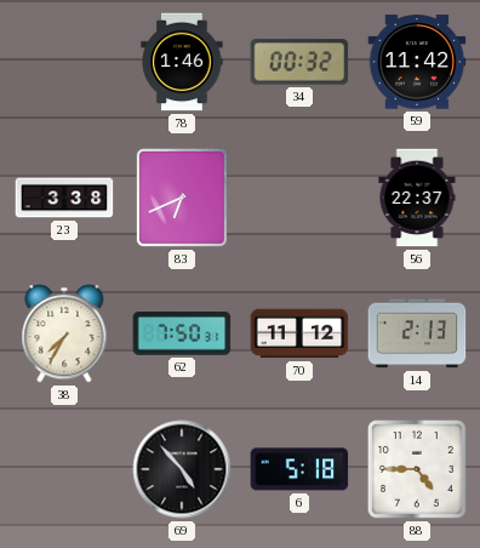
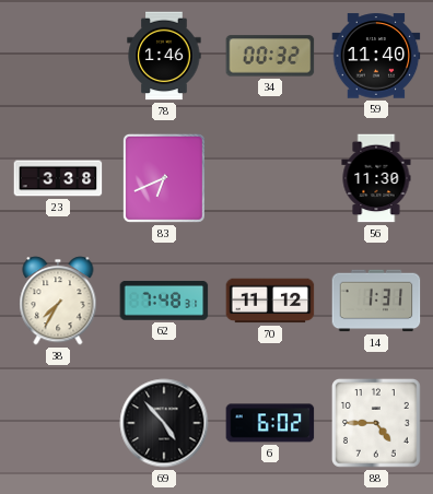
59: 11:42 -> 11:40 (376, 56)
56: 22:37 -> 11:30 (376, 178)
62: 7:50 -> 7:48 (164, 301)
14: 2:13 -> 1:31 (376, 301)
6: 5:18 -> 6:02 (270, 423)
